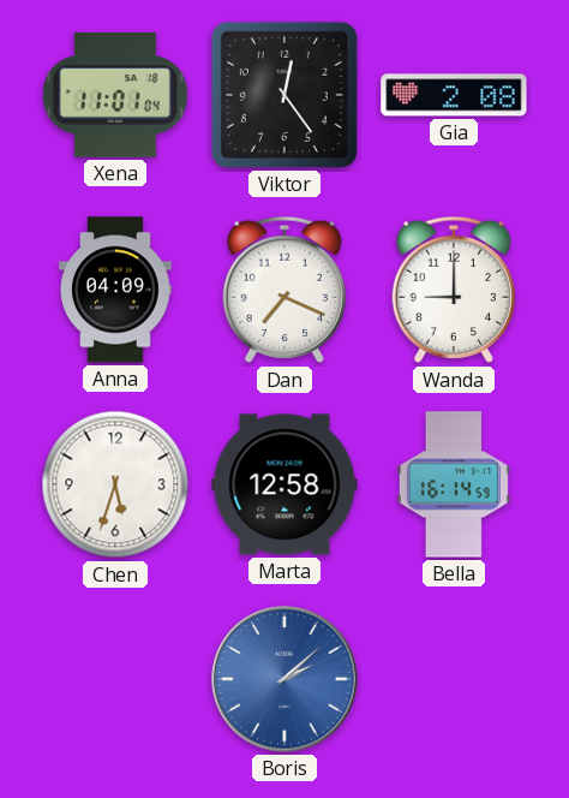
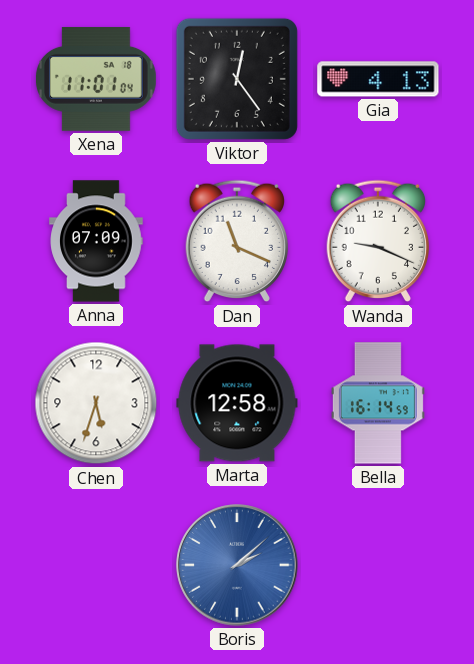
Gia: 2:08 -> 4:13 (378, 79)
Anna: 04:09 -> 07:09 (96, 241)
Dan: 7:19 -> 11:19 (236, 241)
Wanda: 9:00 -> 9:19 (377, 241)
